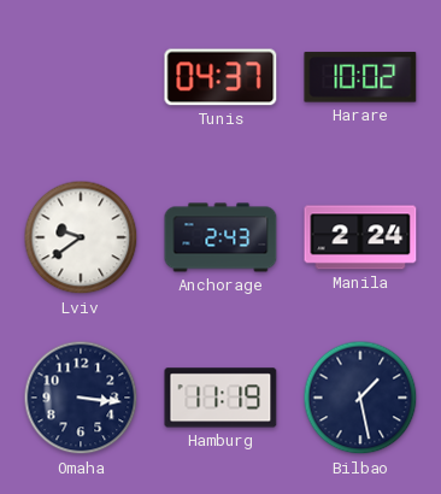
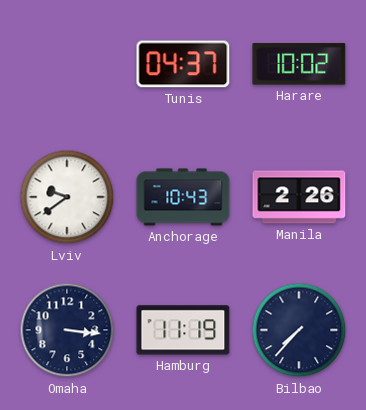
Anchorage: 2:43 -> 10:43 (183, 197)
Manila: 2:24 -> 2:26 (299, 197)
Bilbao: 1:28 -> 7:37 (299, 330)
